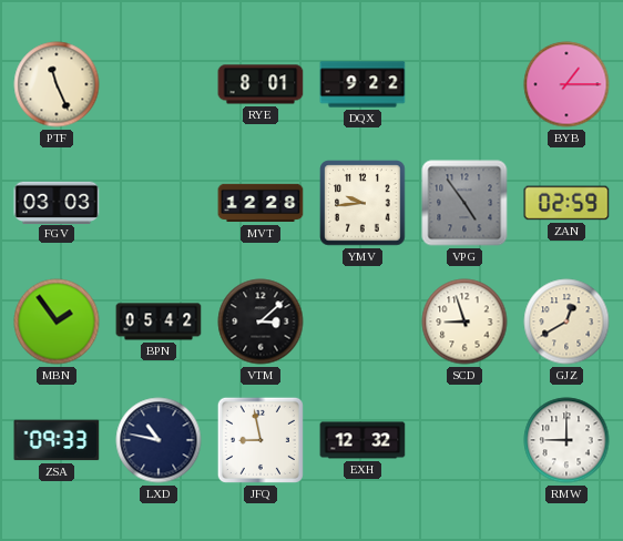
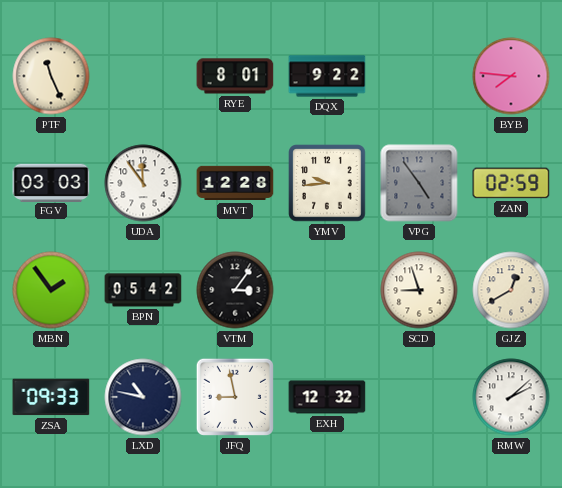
BYB: 1:15 -> 7:46 (511, 76)
UDA: none -> 11:54 (143, 183)
VTM: 3:08 -> 3:06 (235, 290)
RMW: 9:00 -> 2:08 (511, 397)
